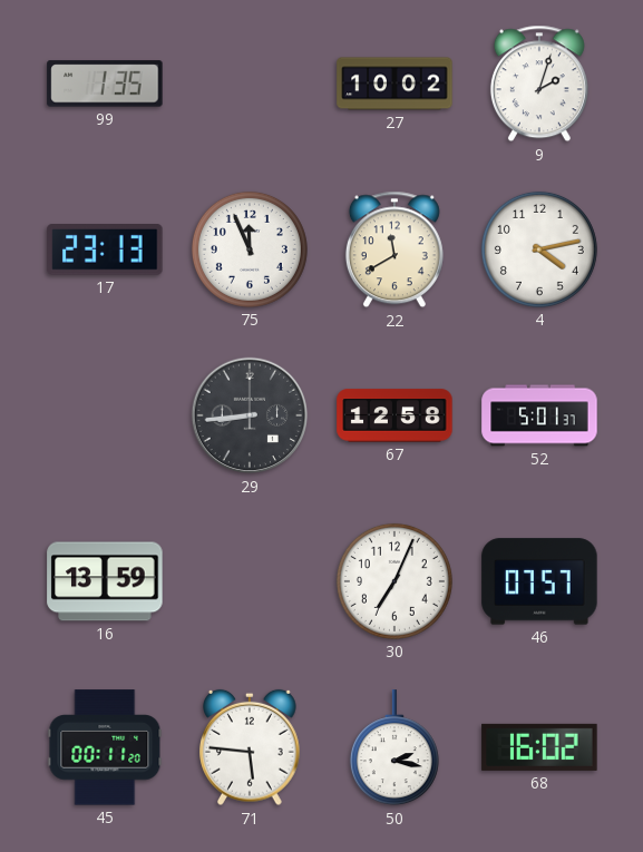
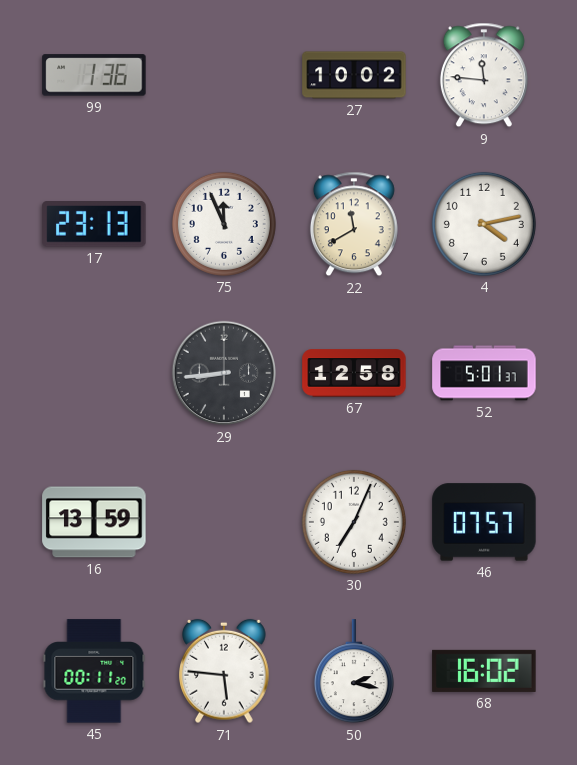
99: 1:35 -> 1:36 (94, 75)
9: 2:03 -> 11:46 (484, 75)
